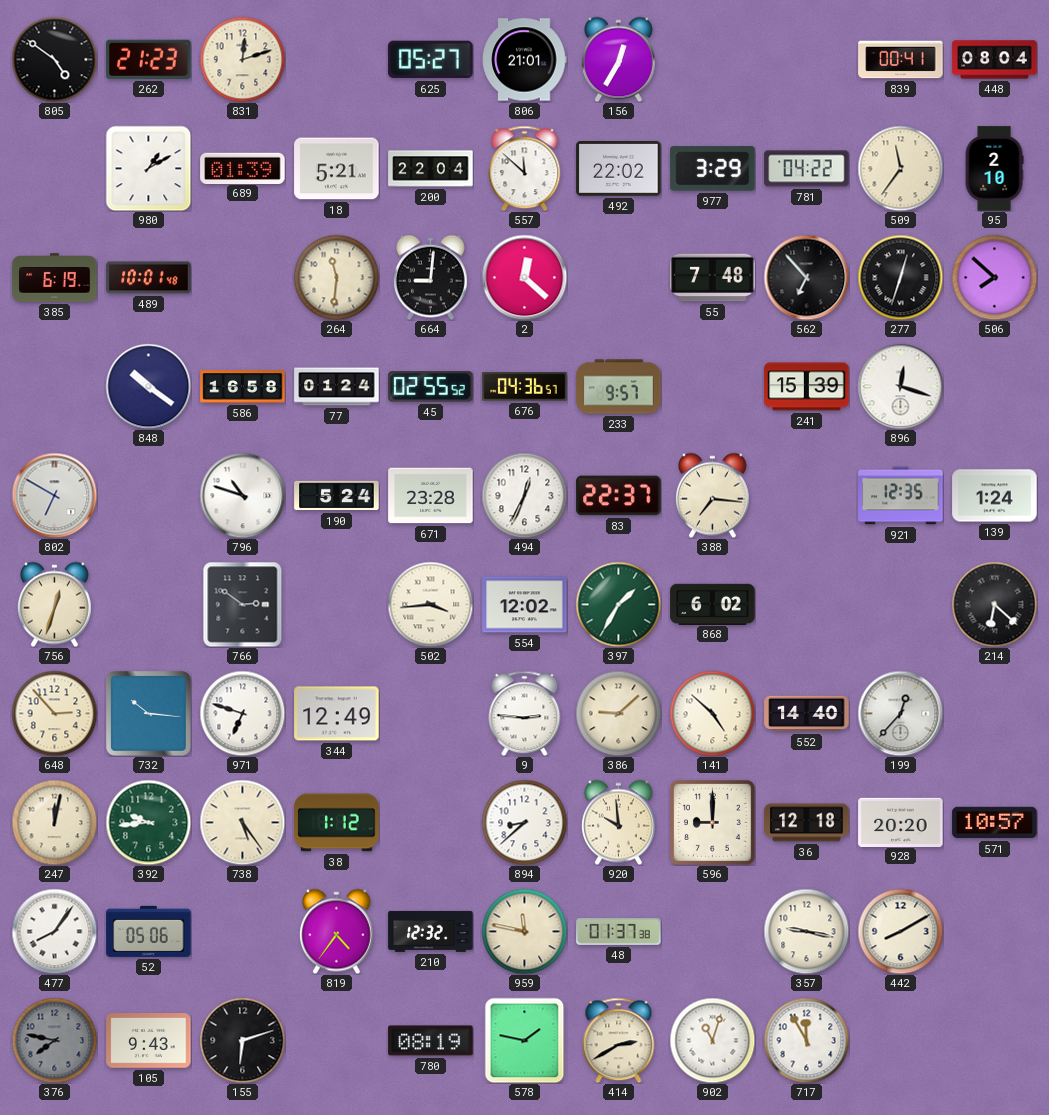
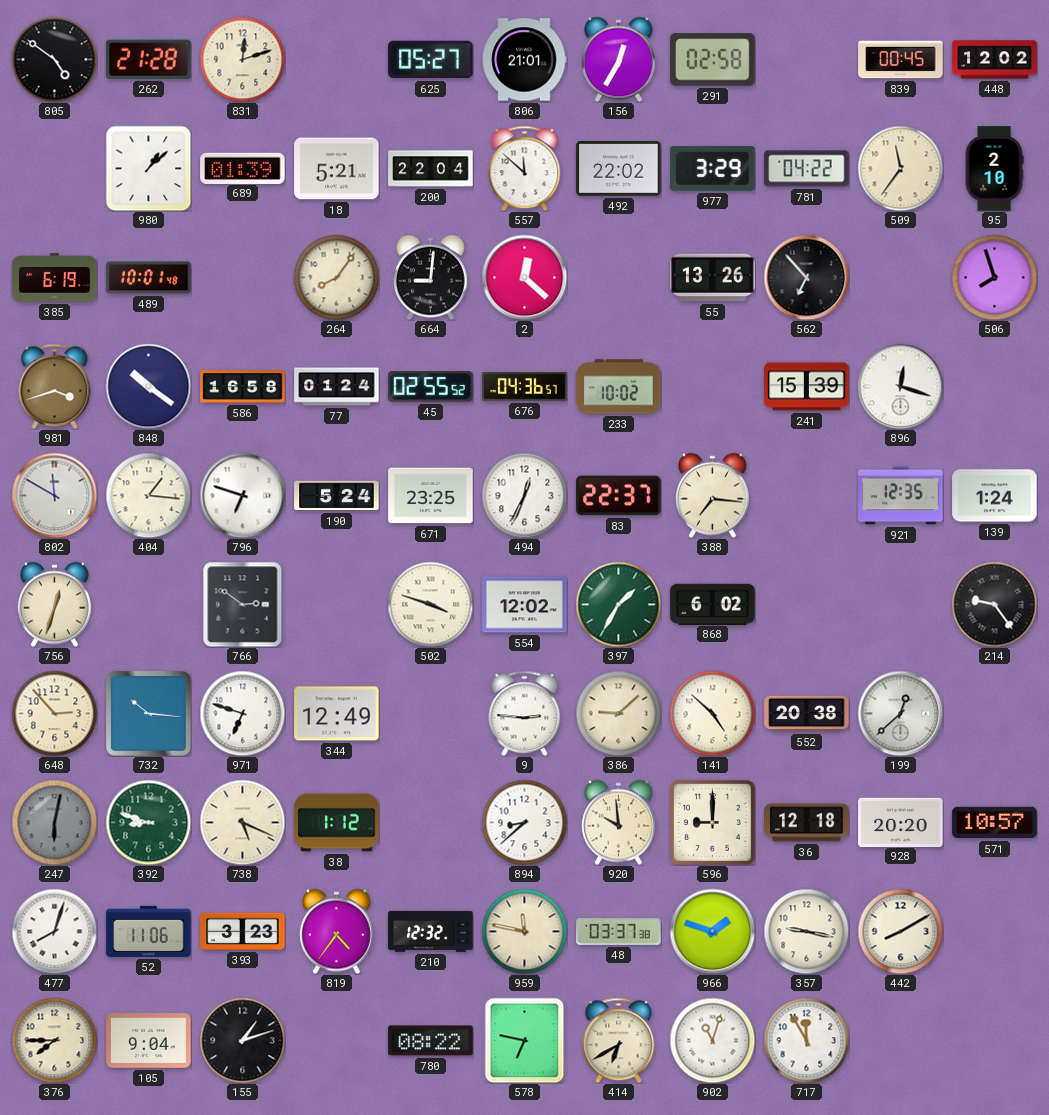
262: 21:23 -> 21:28 (149, 59)
291: none -> 02:58 (713, 60)
839: 00:41 -> 00:45 (901, 60)
448: 08:04 -> 12:02 (995, 60)
980: 1:10 -> 1:08 (148, 168)
264: 11:31 -> 8:06 (336, 277)
55: 7:48 -> 13:26 (713, 278)
277: 12:33 -> none (900, 277)
506: 7:52 -> 7:57 (994, 277)
981: none -> 3:42 (55, 386)
233: 9:57 -> 10:02 (619, 387)
802: 6:50 -> 11:50 (54, 495)
404: none -> 1:16 (148, 495)
796: 10:48 -> 6:48 (242, 495)
671: 23:28 -> 23:25 (431, 496)
502: 3:44 -> 3:48 (430, 604)
214: 6:22 -> 9:24 (994, 604)
552: 14:40 -> 20:38 (807, 714)
199: 12:37 -> 12:38 (900, 713)
247: 12:02 -> 6:02 (54, 822)
247 dial: cream -> grey (54, 822)
392: 9:44 -> 8:48 (148, 822)
738: 5:24 -> 5:19 (242, 822)
477: 8:06 -> 8:03 (54, 931)
52: 05:06 -> 11:06 (149, 931)
393: none -> 3:23 (243, 931)
48: 01:37 -> 03:37 (619, 932)
966: none -> 1:48 (712, 931)
376: 7:47 -> 7:45 (54, 1040)
376 dial: grey -> cream (54, 1040)
105: 9:43 -> 9:04 (149, 1041)
155: 6:12 -> 1:12 (242, 1040)
780: 08:19 -> 08:22 (431, 1041)
578: 1:47 -> 6:47 (525, 1040)
414: 2:40 -> 6:40 (619, 1040)
